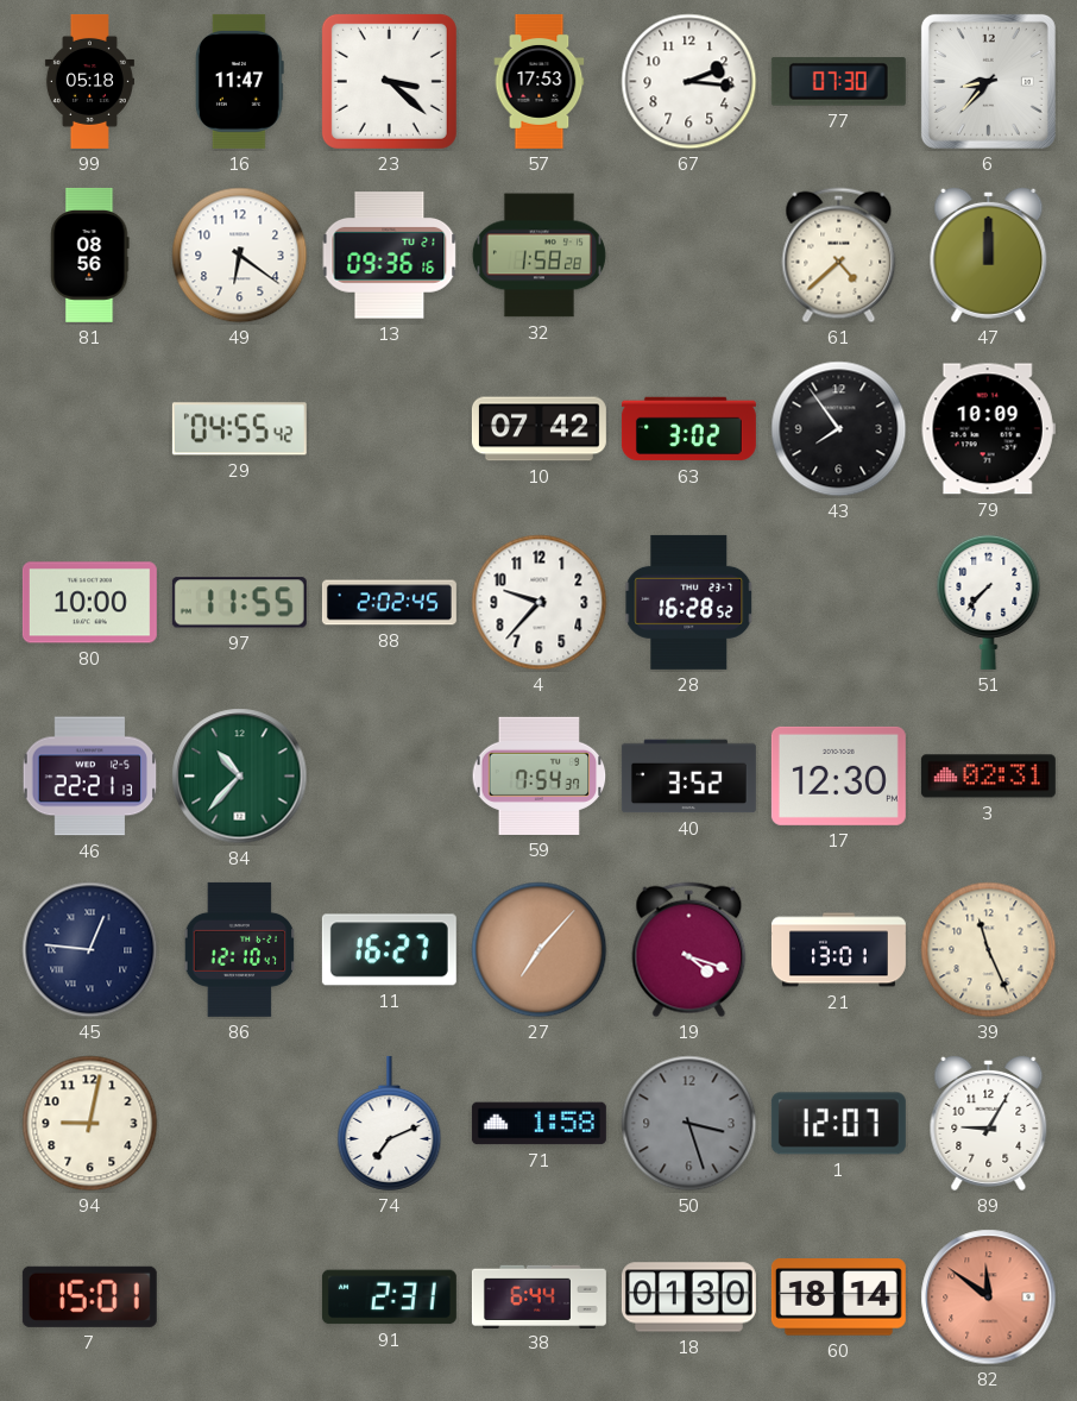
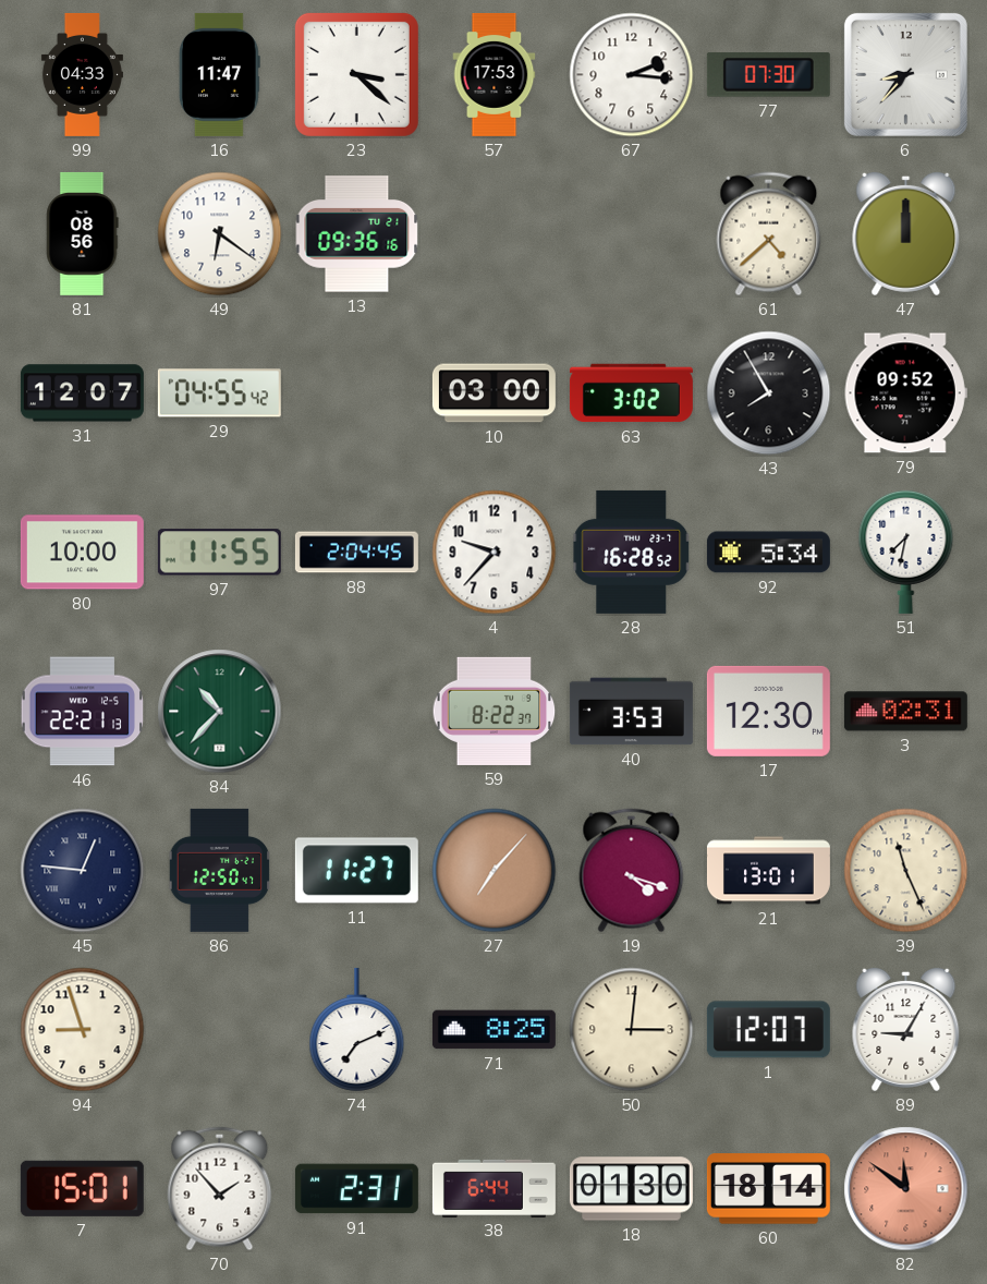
99: 05:18 -> 04:33 (82, 74)
32: 1:58 -> none (538, 256)
31: none -> 12:07 (82, 393)
10: 07:42 -> 03:00 (493, 393)
43: 7:54 -> 7:55 (769, 393)
79: 10:09 -> 09:52 (905, 393)
88: 2:02 -> 2:04 (356, 553)
92: none -> 5:34 (768, 553)
51: 7:37 -> 7:32 (906, 552)
59: 7:54 -> 8:22 (495, 711)
40: 3:52 -> 3:53 (631, 712)
86: 12:10 -> 12:50 (220, 870)
11: 16:27 -> 11:27 (356, 871)
94: 9:02 -> 8:57 (83, 1030)
71: 1:58 -> 8:25 (493, 1030)
50: 3:27 -> 3:01 (632, 1030)
50 dial: grey -> cream (632, 1030)
70: none -> 1:53 (220, 1189)
